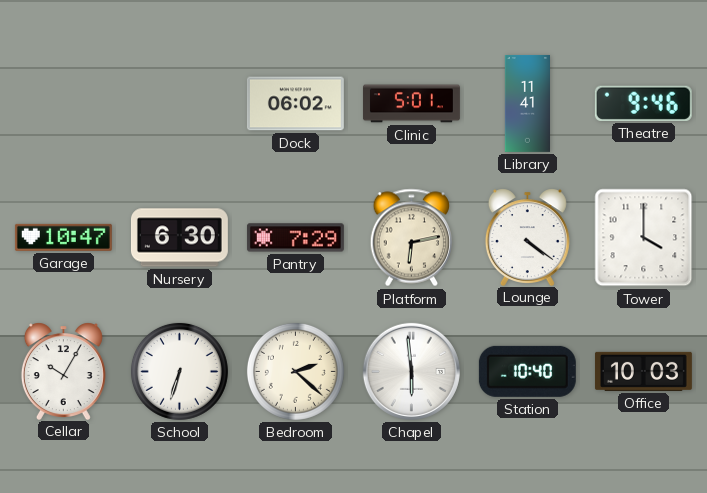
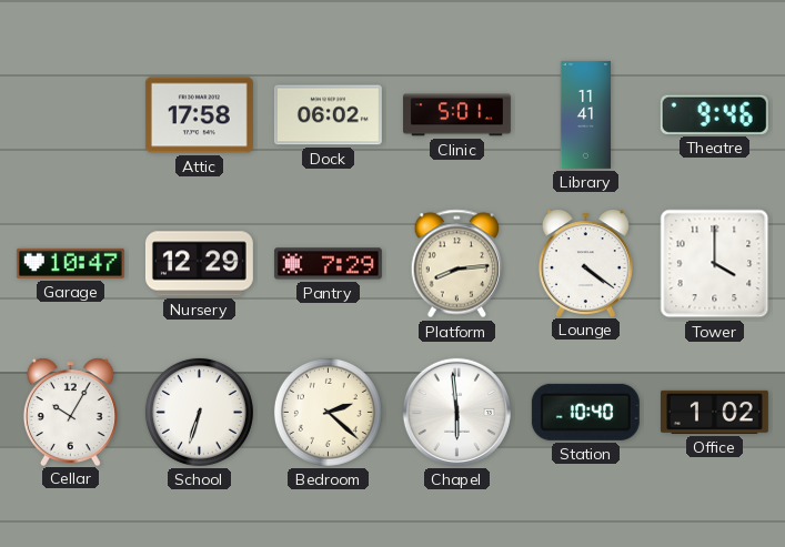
Attic: none -> 17:58 (199, 115)
Nursery: 6:30 -> 12:29 (199, 264)
Platform: 6:13 -> 8:14 (457, 264)
Office: 10:03 -> 1:02 (714, 412)
